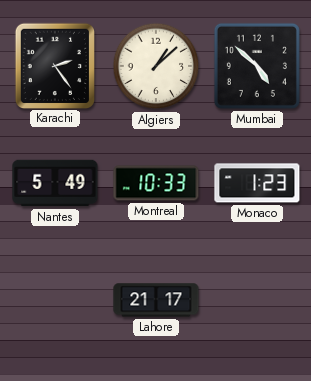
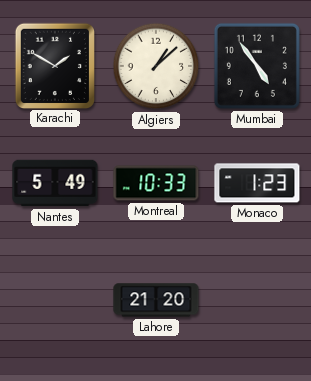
Karachi: 2:24 -> 1:50 (54, 65)
Mumbai: 4:52 -> 4:54 (257, 66)
Lahore: 21:17 -> 21:20 (156, 300)
